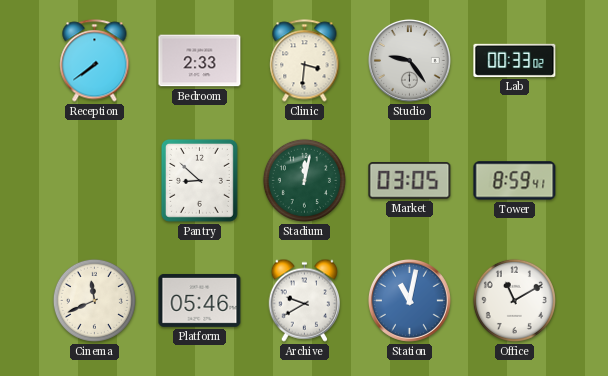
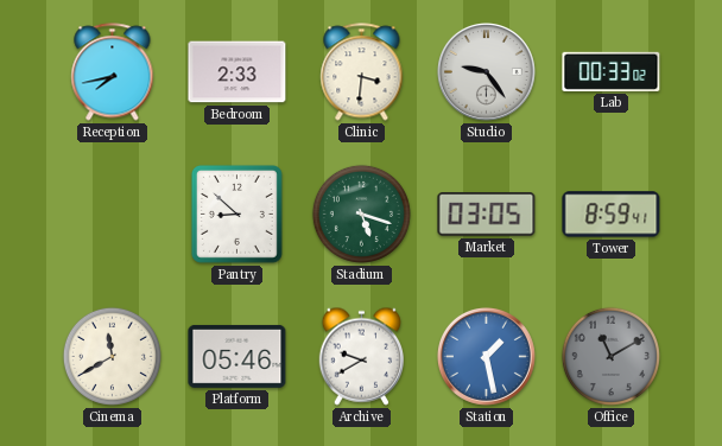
Reception: 7:39 -> 7:43 (113, 72)
Stadium: 12:02 -> 5:18 (361, 214)
Cinema: 11:41 -> 11:40 (112, 356)
Station: 11:02 -> 1:28 (486, 356)
Office dial: white -> grey (610, 356)
